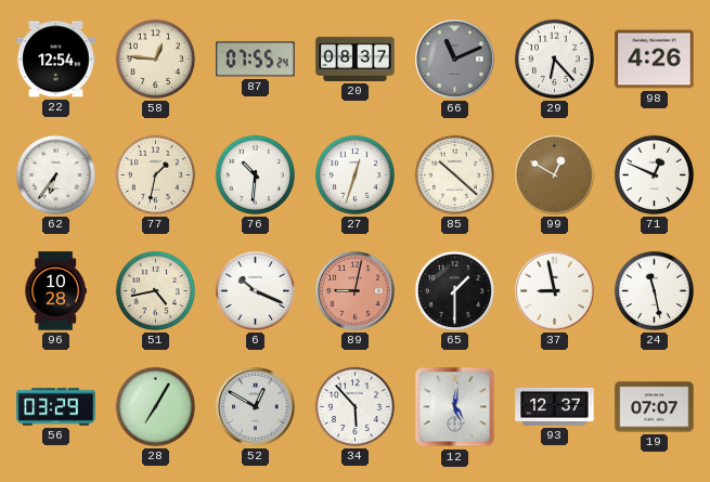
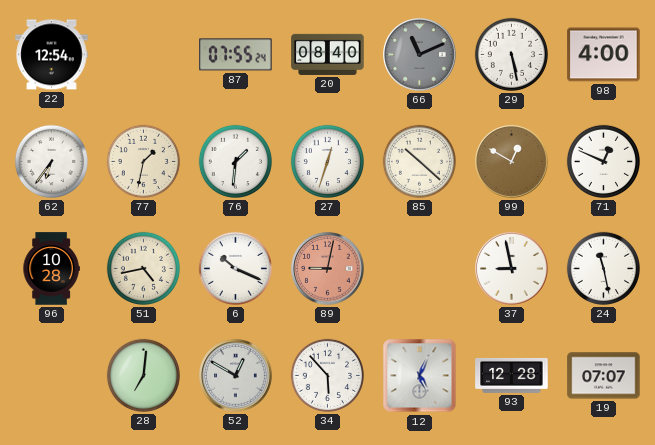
58: 12:46 -> none (155, 58)
20: 08:37 -> 08:40 (328, 54)
29: 6:23 -> 5:28 (511, 54)
98: 4:26 -> 4:00 (604, 55)
76: 10:31 -> 1:31 (235, 161)
65: 1:30 -> none (454, 290)
56: 03:29 -> none (56, 407)
28: 7:05 -> 7:01 (143, 375)
12: 5:01 -> 5:04 (420, 376)
93: 12:37 -> 12:28 (512, 375)
